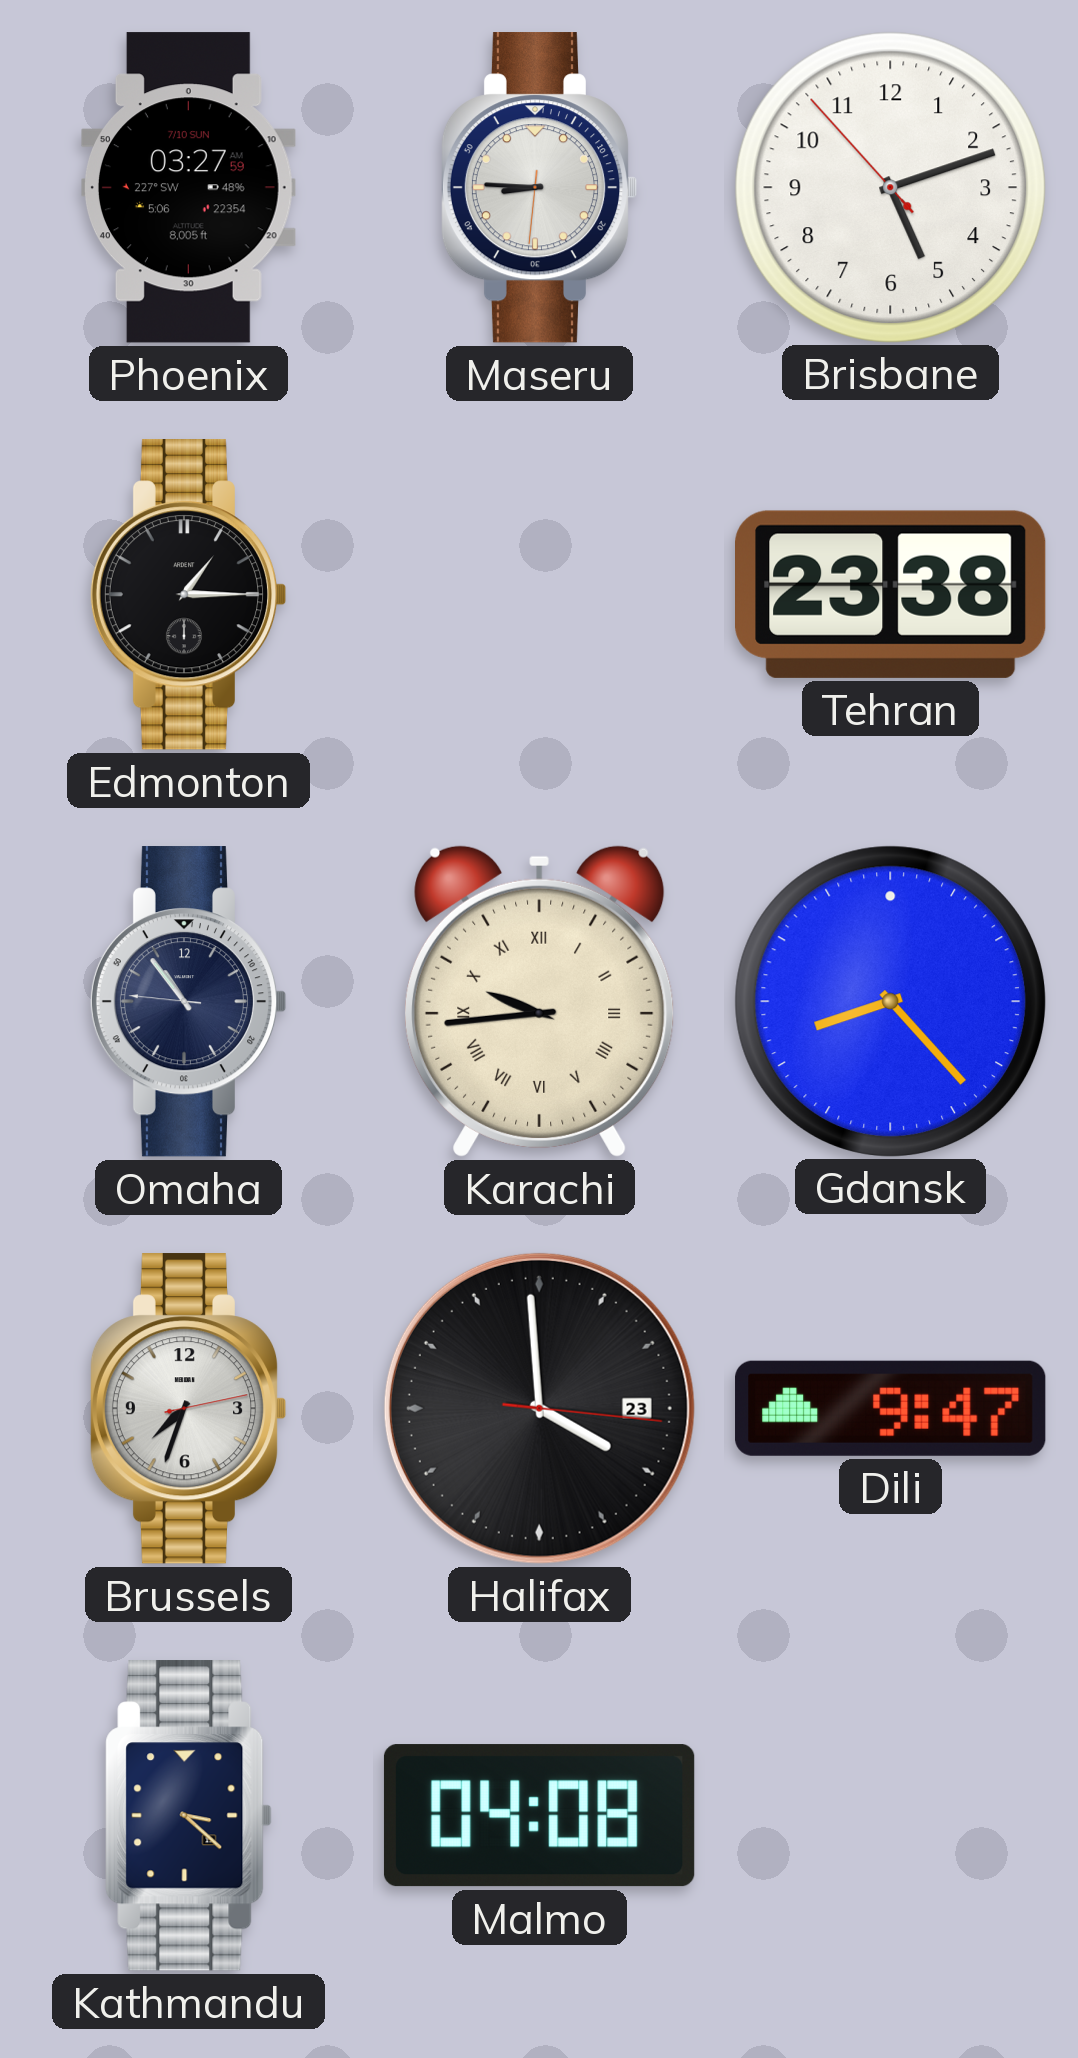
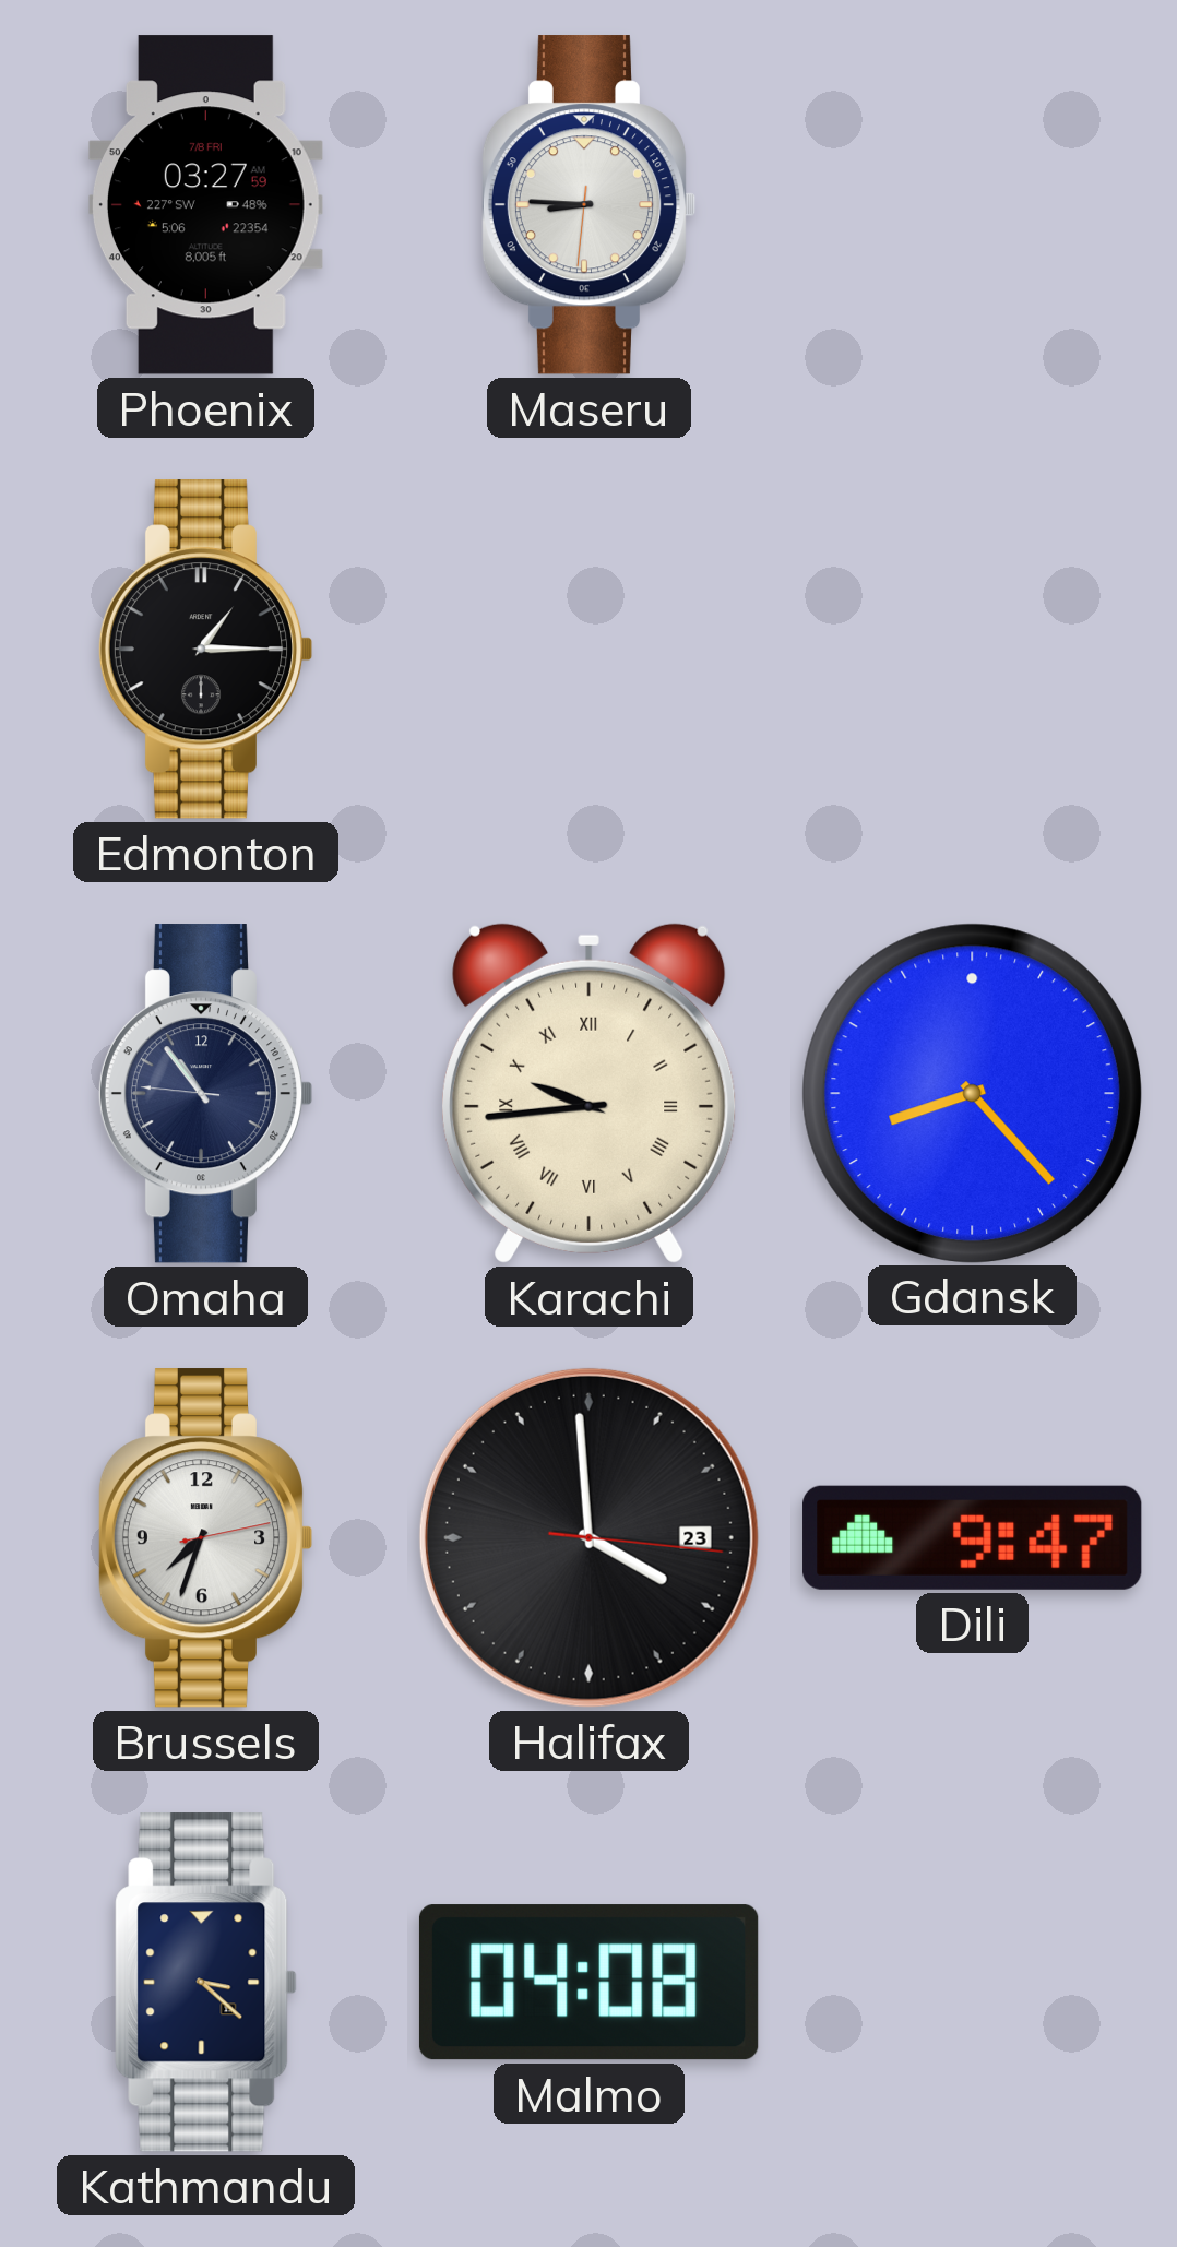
Phoenix date: 7/10 SUN -> 7/8 FRI (205, 205)
Brisbane: 5:11 -> none (890, 187)
Tehran: 23:38 -> none (891, 594)
